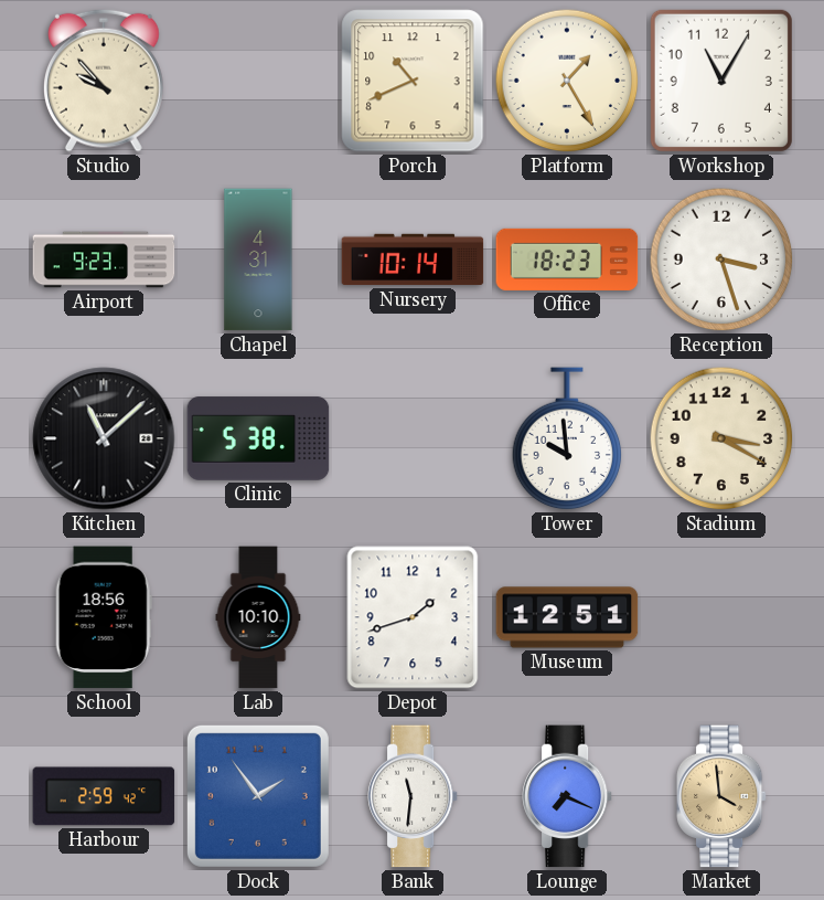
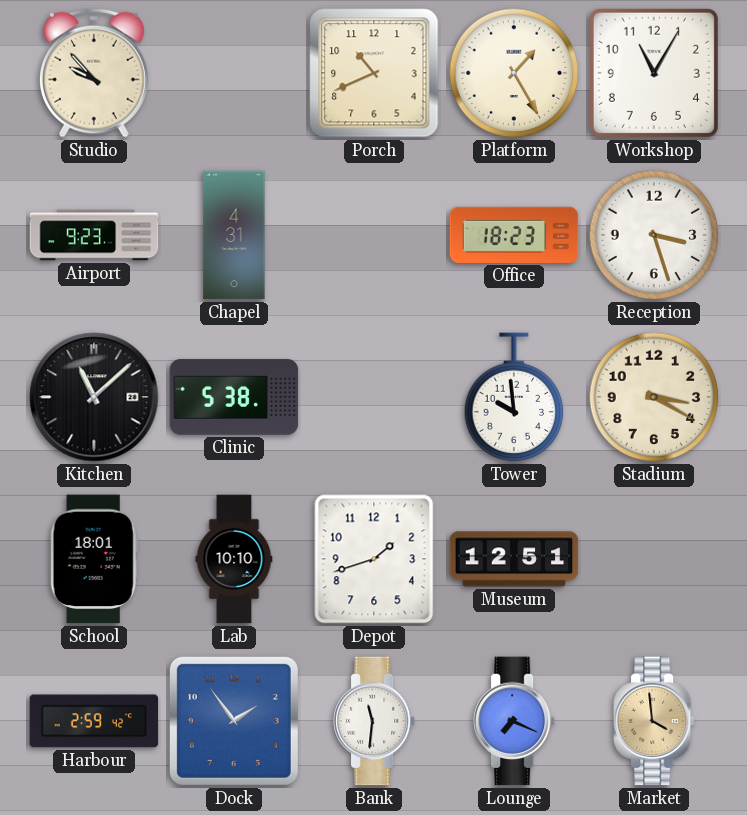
Nursery: 10:14 -> none (413, 260)
School: 18:56 -> 18:01 (94, 559)
